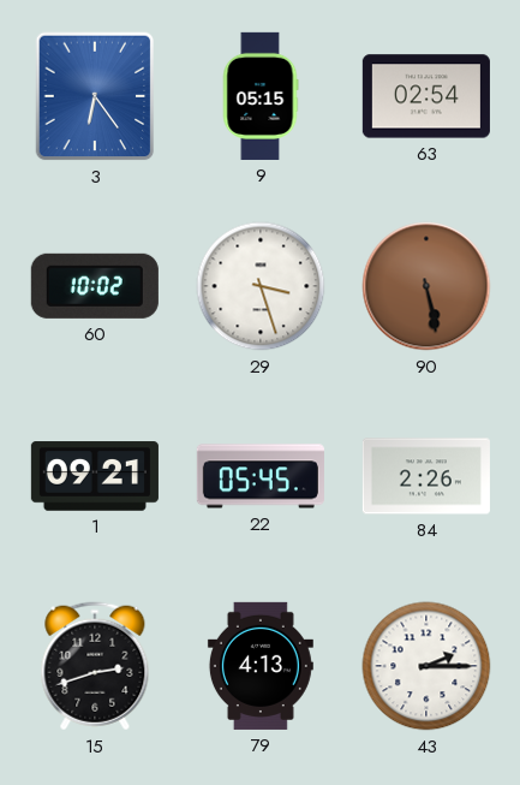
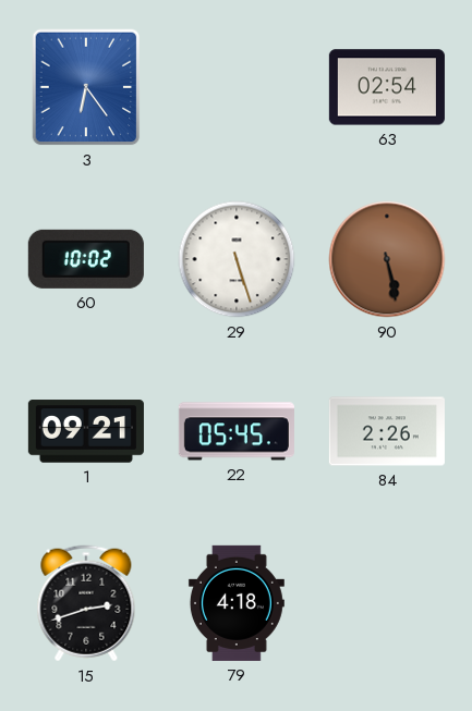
9: 05:15 -> none (261, 96)
29: 3:27 -> 5:27 (237, 259)
79: 4:13 -> 4:18 (237, 603)
43: 2:15 -> none (426, 666)
